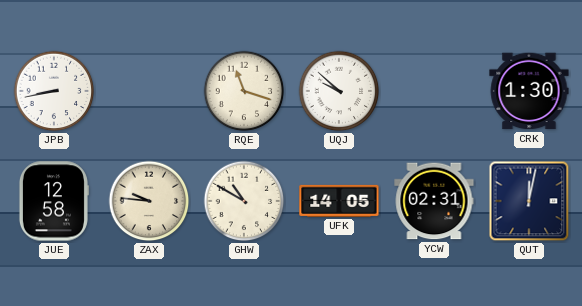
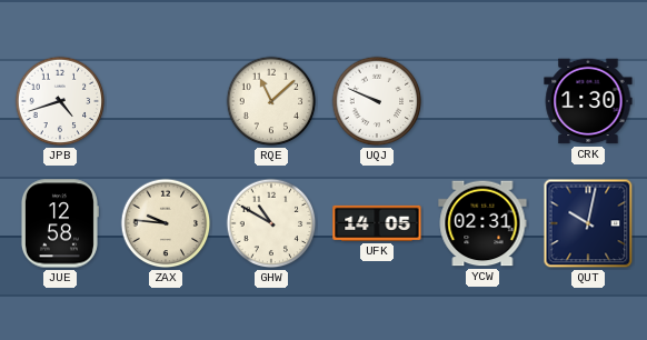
JPB: 8:43 -> 4:42 (60, 101)
RQE: 11:18 -> 11:08 (271, 101)
UQJ: 9:52 -> 9:49 (377, 101)
QUT: 12:02 -> 10:02 (588, 223)
